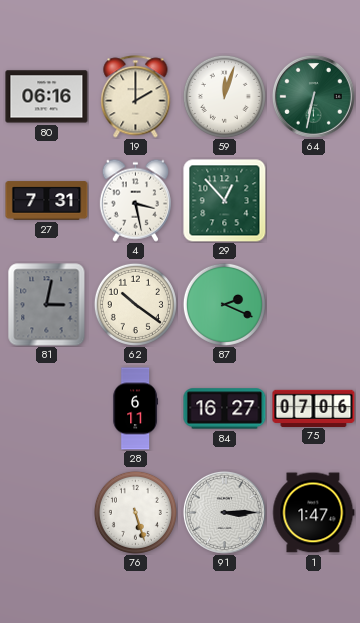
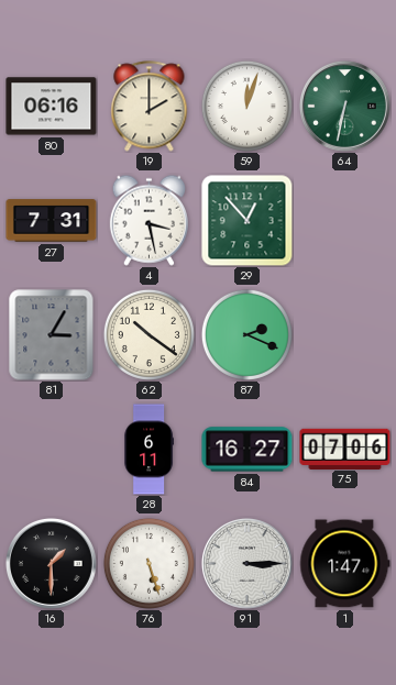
81: 3:02 -> 3:05 (52, 335)
16: none -> 1:30 (51, 563)
